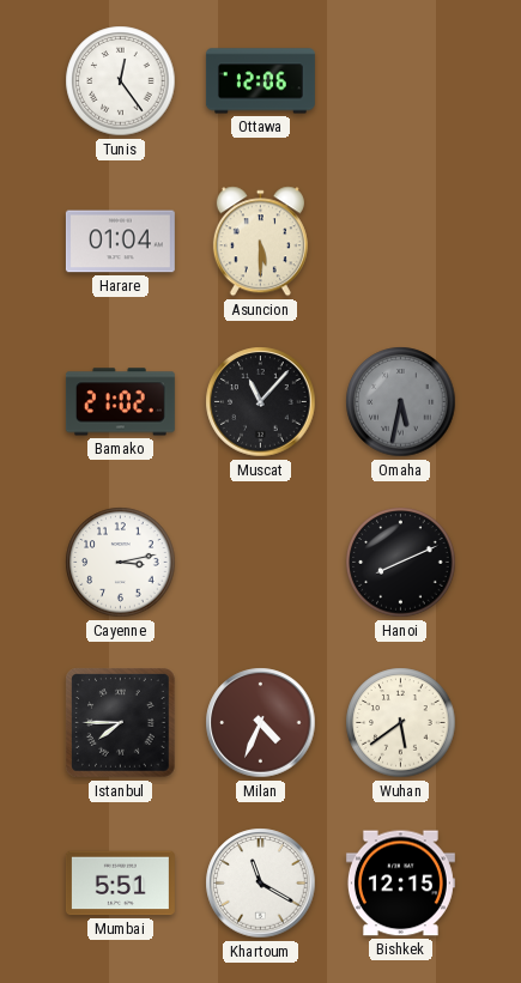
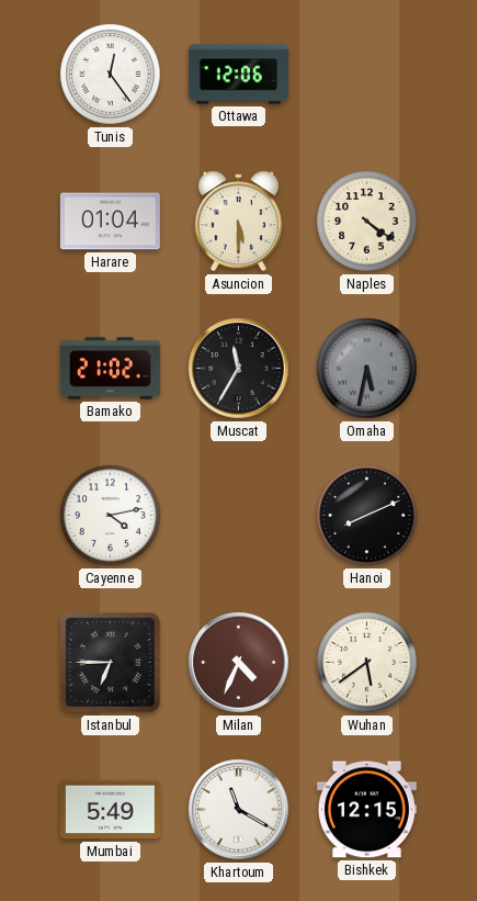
Naples: none -> 4:21 (367, 222)
Muscat: 11:07 -> 11:35 (239, 369)
Cayenne: 3:13 -> 4:13 (111, 516)
Istanbul: 7:45 -> 6:45 (111, 663)
Mumbai: 5:51 -> 5:49 (110, 810)
